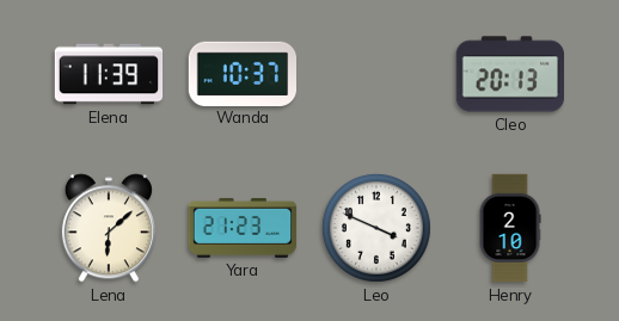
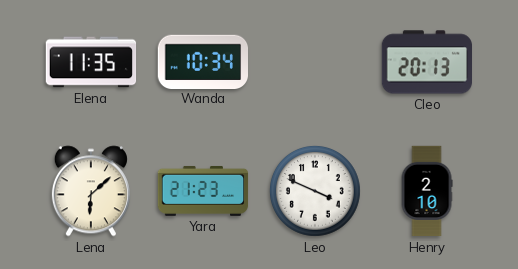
Elena: 11:39 -> 11:35 (91, 62)
Wanda: 10:37 -> 10:34 (202, 61)
